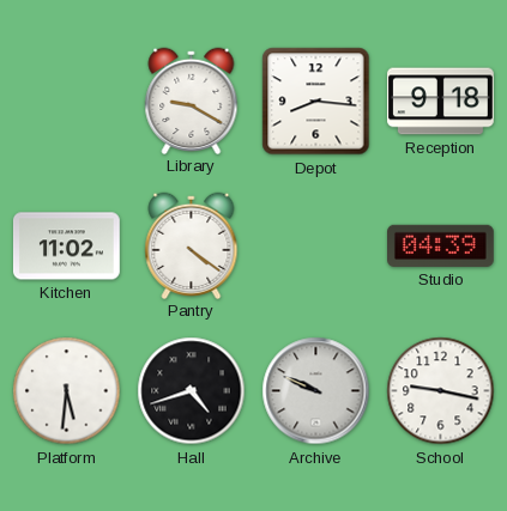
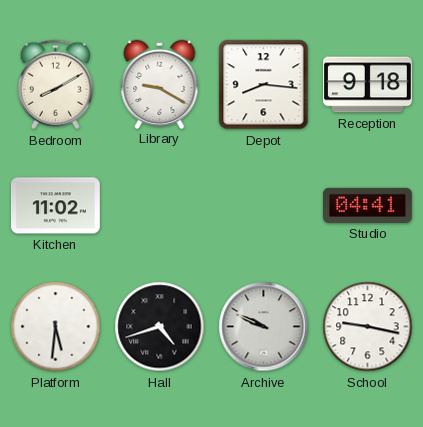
Bedroom: none -> 8:10 (55, 85)
Pantry: 4:21 -> none (192, 245)
Studio: 04:39 -> 04:41 (368, 205)
